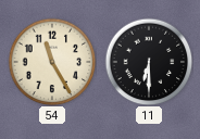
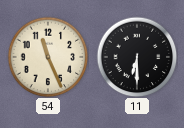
54: 11:25 -> 11:26 (48, 57)
